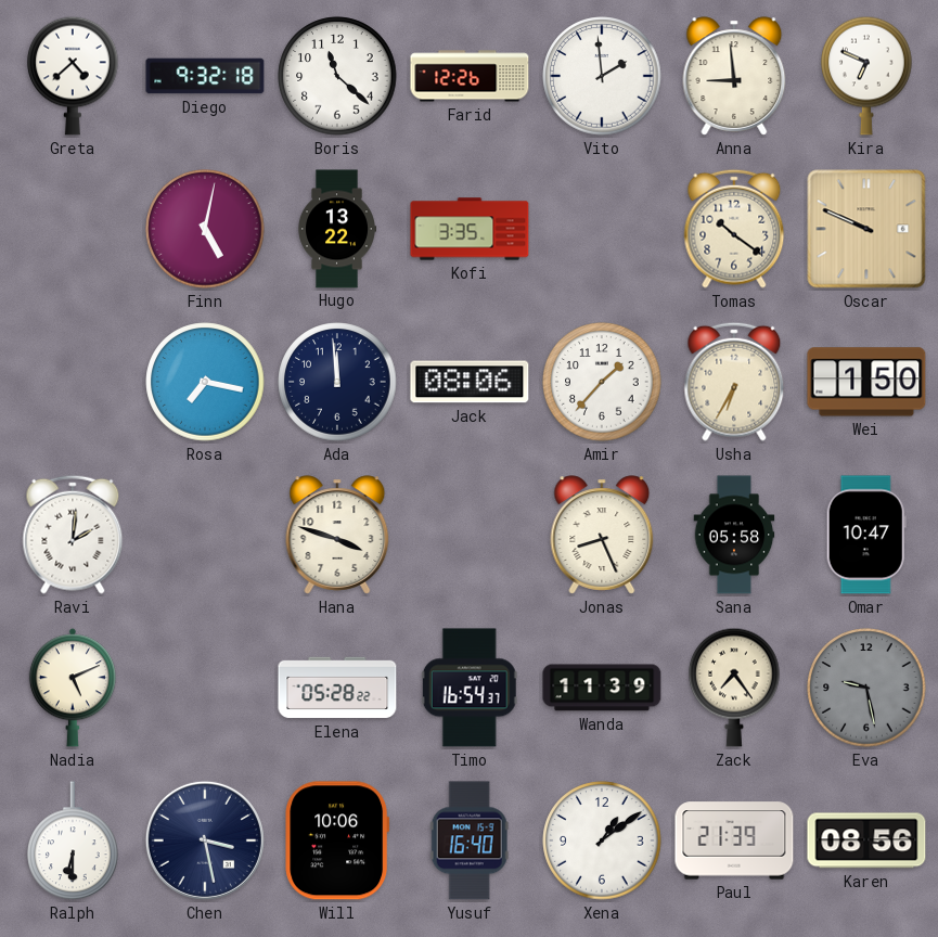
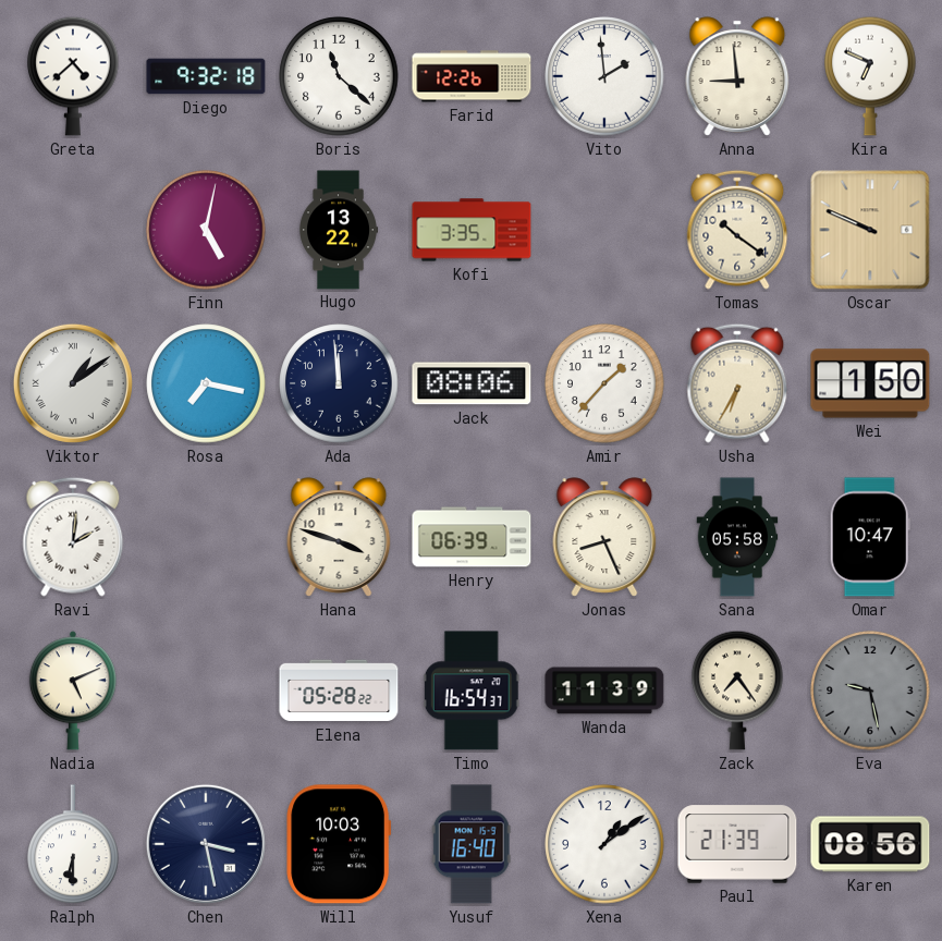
Viktor: none -> 1:09 (73, 383)
Henry: none -> 06:39 (472, 537)
Will: 10:06 -> 10:03 (339, 844)
